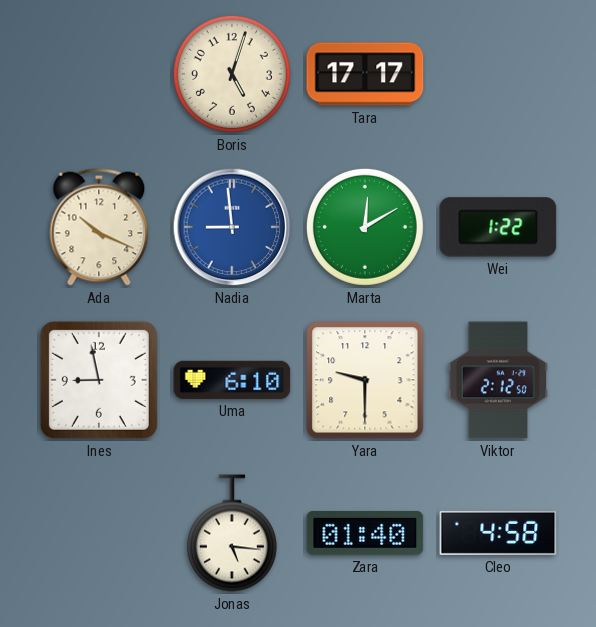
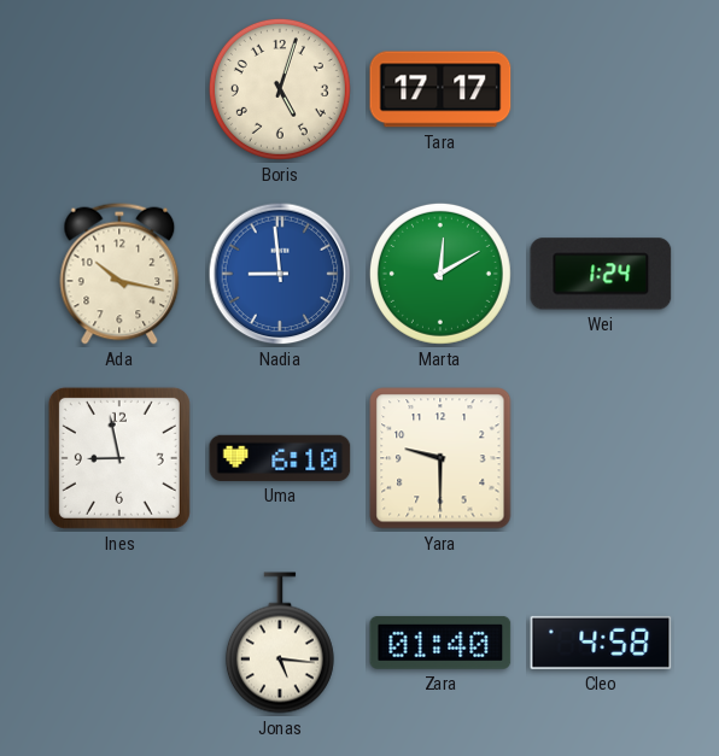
Ada: 10:19 -> 10:17 (119, 274)
Wei: 1:22 -> 1:24 (601, 274)
Viktor: 2:12 -> none (498, 380)
